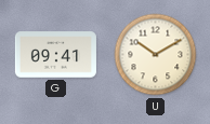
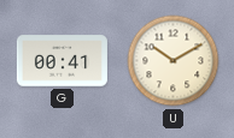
G: 09:41 -> 00:41 (62, 61)
